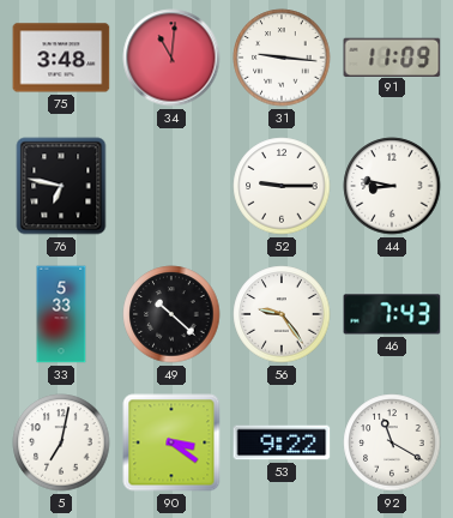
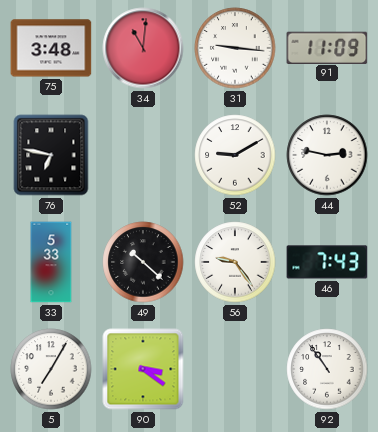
52: 9:15 -> 9:10 (235, 155)
44: 8:47 -> 2:47 (327, 155)
5: 7:02 -> 7:05 (51, 369)
53: 9:22 -> none (282, 442)
92: 11:20 -> 10:54 (327, 369)
